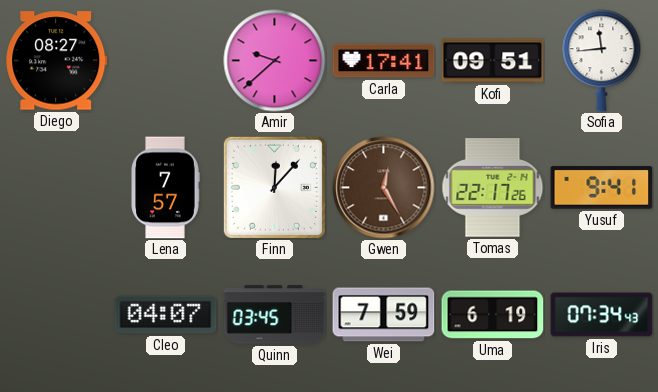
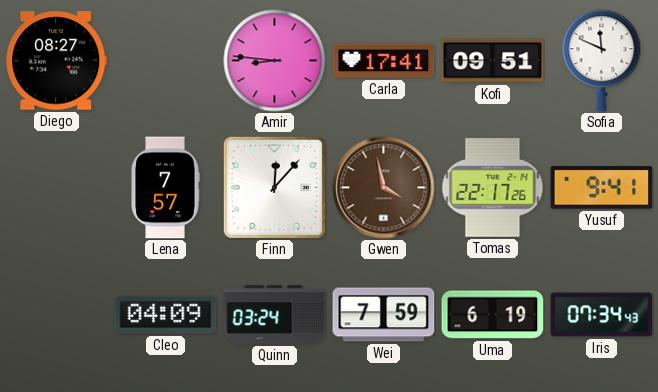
Amir: 9:38 -> 8:46 (275, 61)
Sofia: 11:44 -> 11:49 (602, 61)
Gwen: 12:25 -> 3:58 (384, 188)
Cleo: 04:07 -> 04:09 (166, 315)
Quinn: 03:45 -> 03:24 (275, 315)
